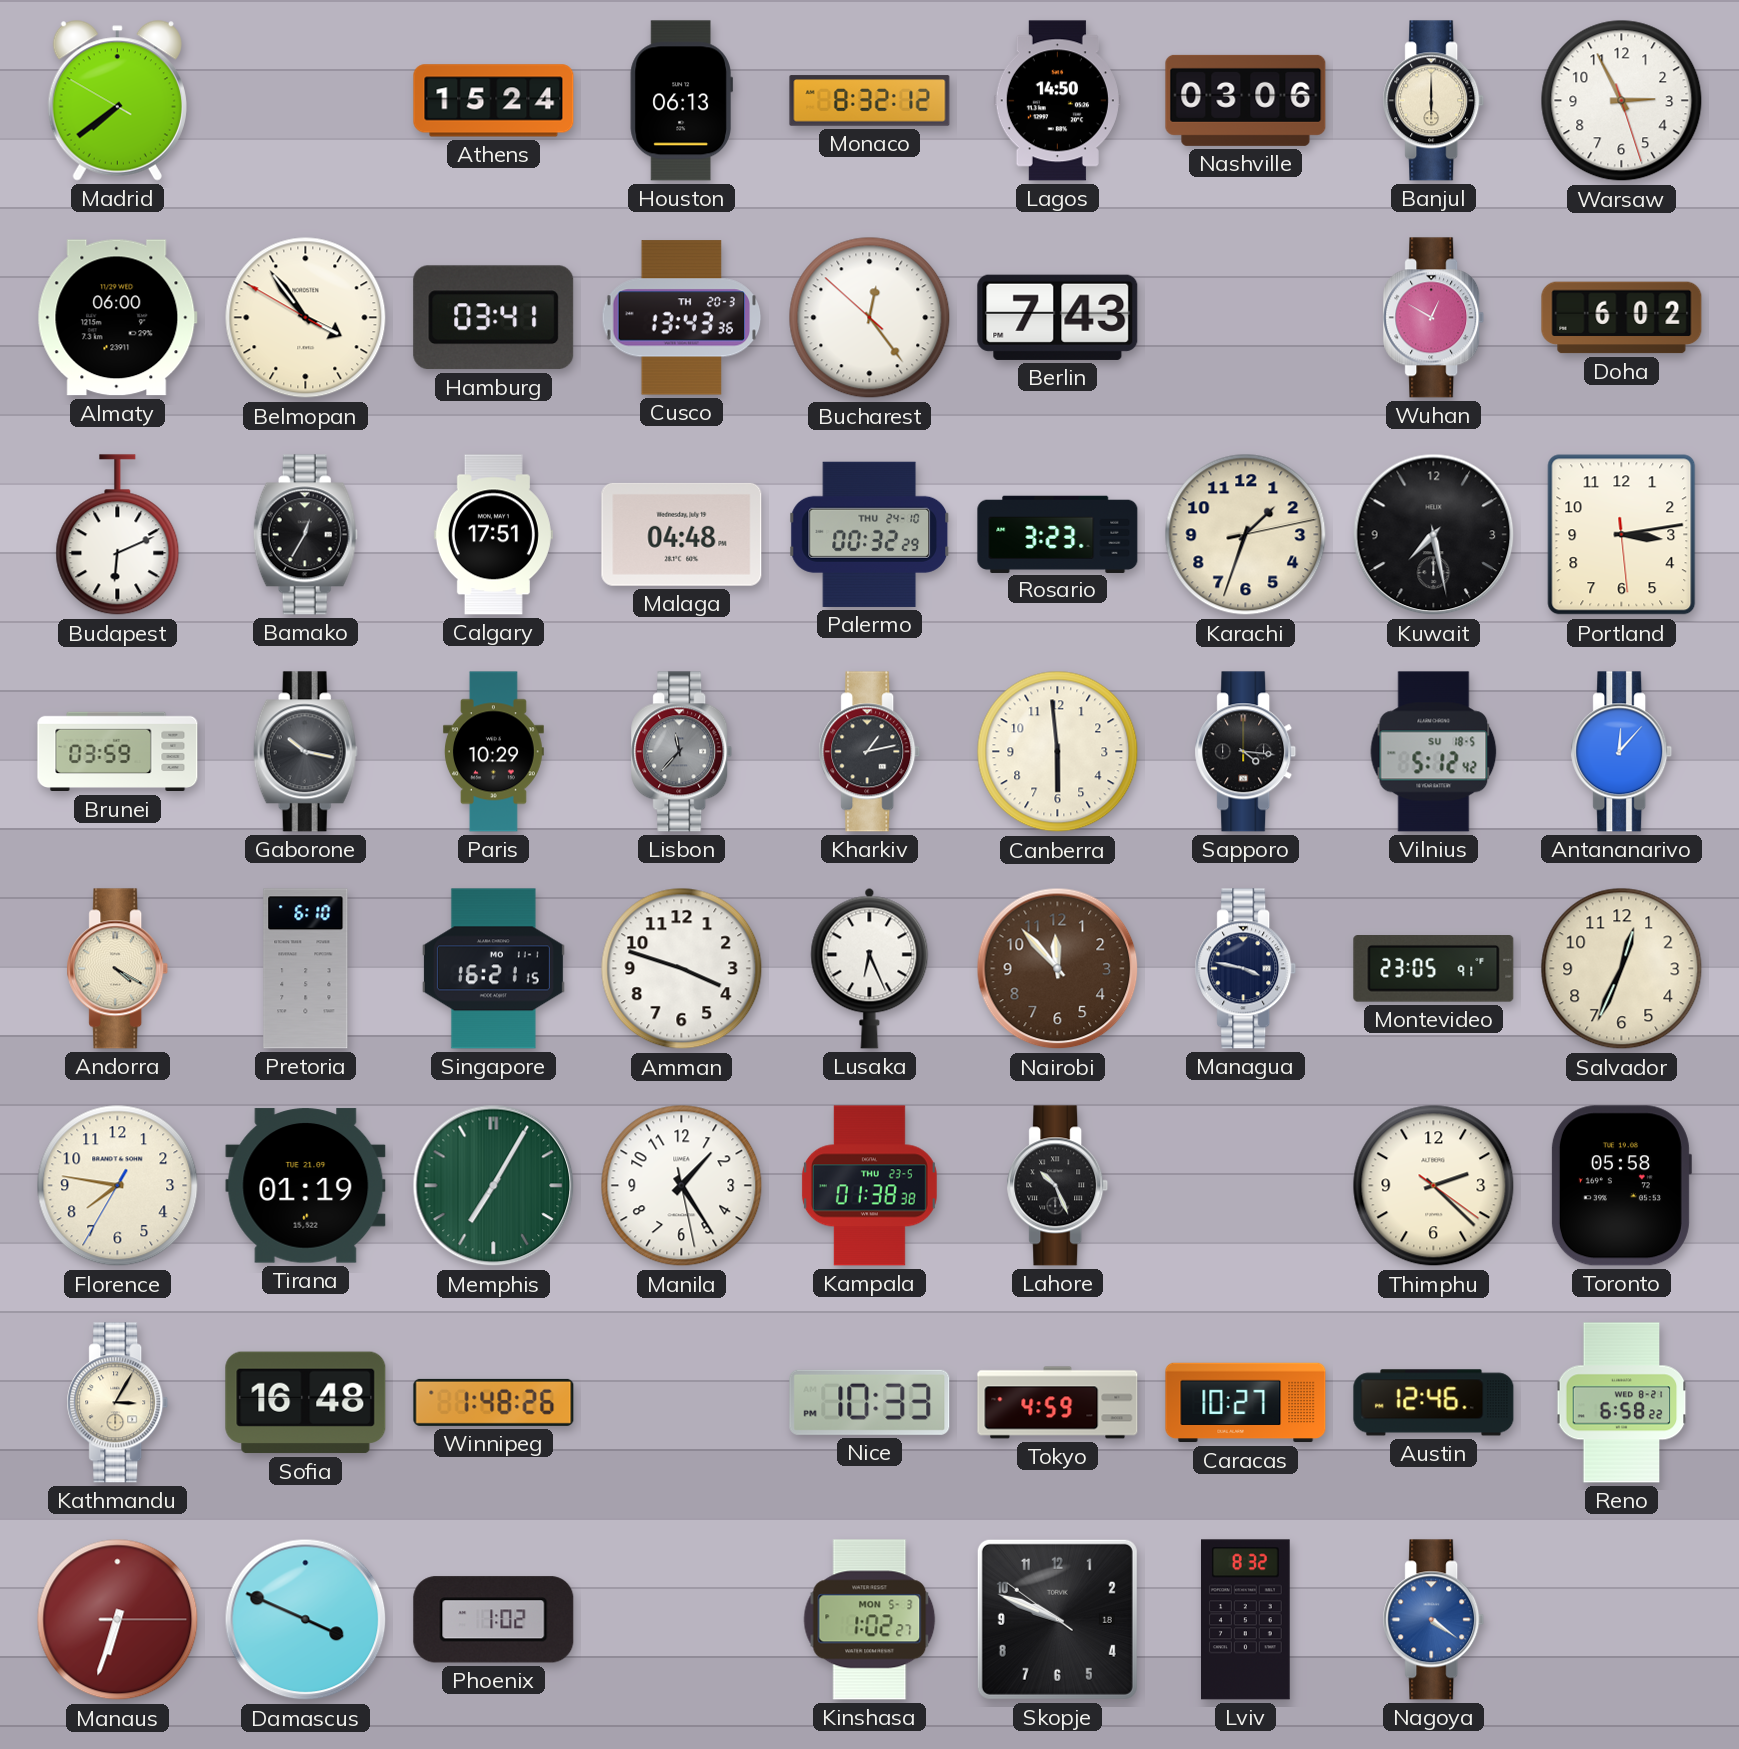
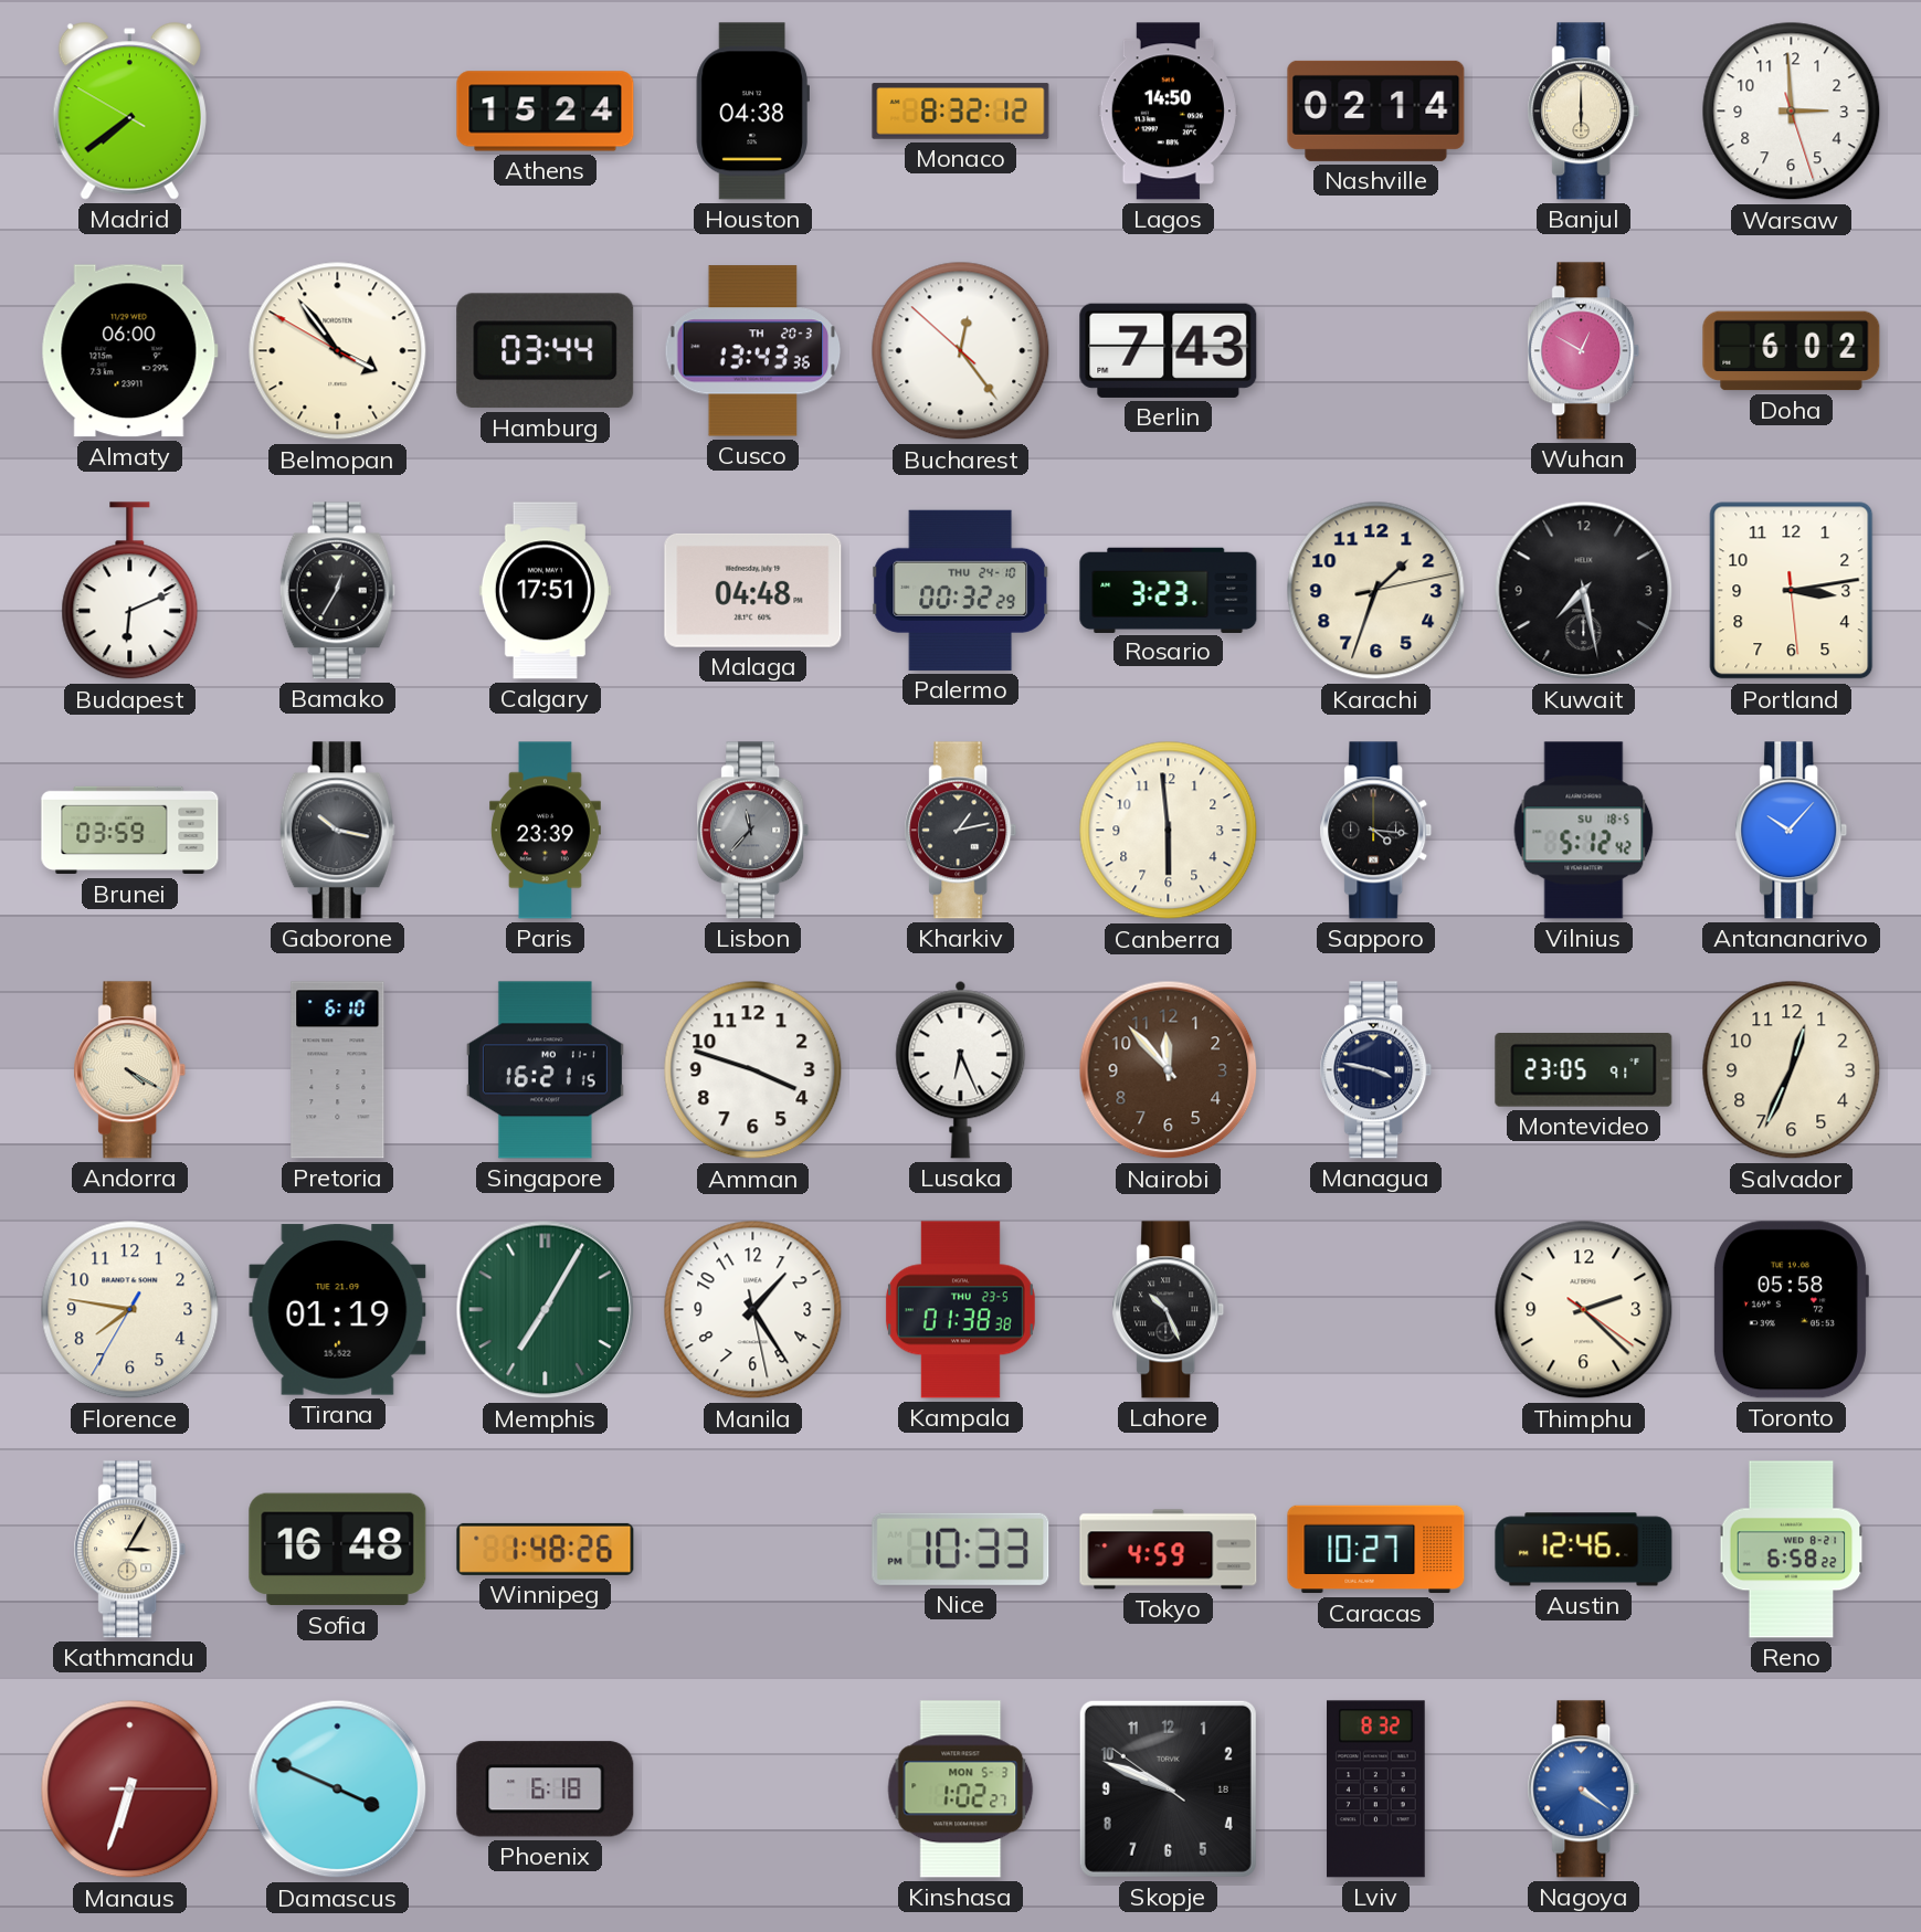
Houston: 06:13 -> 04:38 (752, 112)
Nashville: 03:06 -> 02:14 (1376, 110)
Warsaw: 2:55 -> 2:59 (1792, 112)
Hamburg: 03:41 -> 03:44 (546, 351)
Paris: 10:29 -> 23:39 (545, 831)
Antananarivo: 12:07 -> 10:07 (1792, 831)
Phoenix: 1:02 -> 6:18 (546, 1790)
